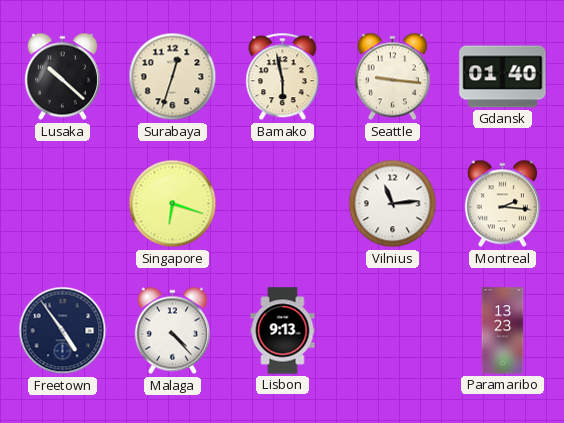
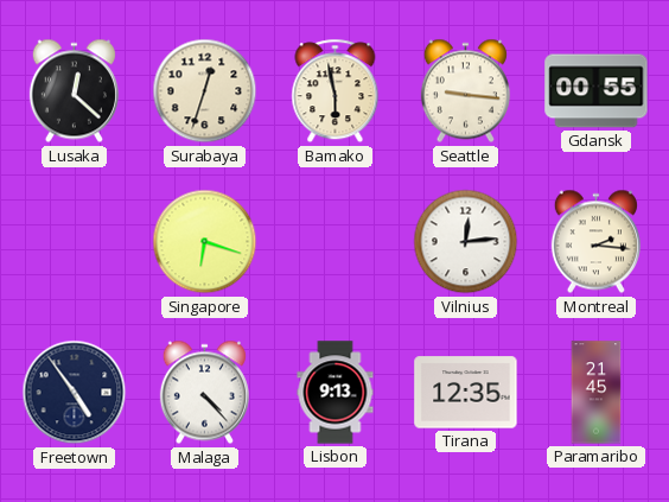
Lusaka: 10:22 -> 12:22 (74, 91)
Gdansk: 01:40 -> 00:55 (597, 91)
Vilnius: 11:14 -> 12:14 (466, 242)
Tirana: none -> 12:35 (466, 393)
Paramaribo: 13:23 -> 21:45 (597, 393)
